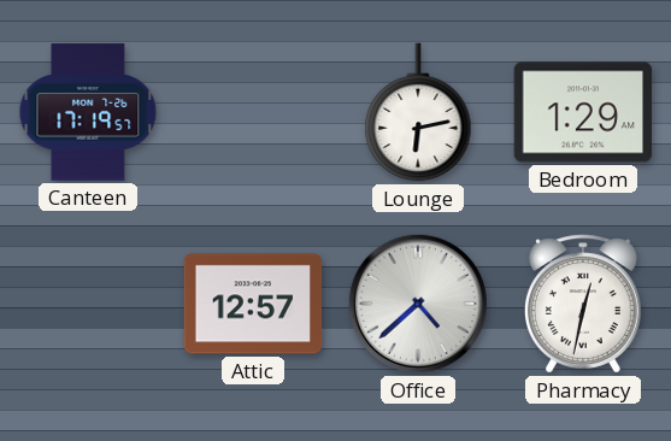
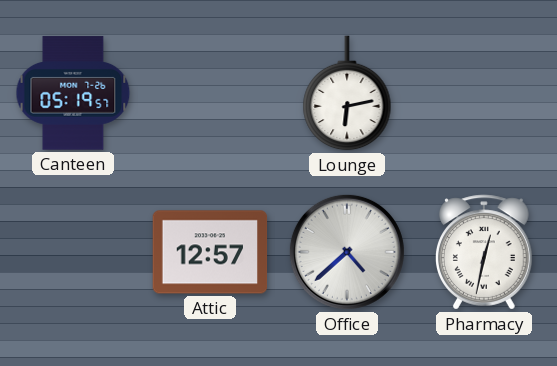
Canteen: 17:19 -> 05:19 (73, 93)
Bedroom: 1:29 -> none (583, 112)
